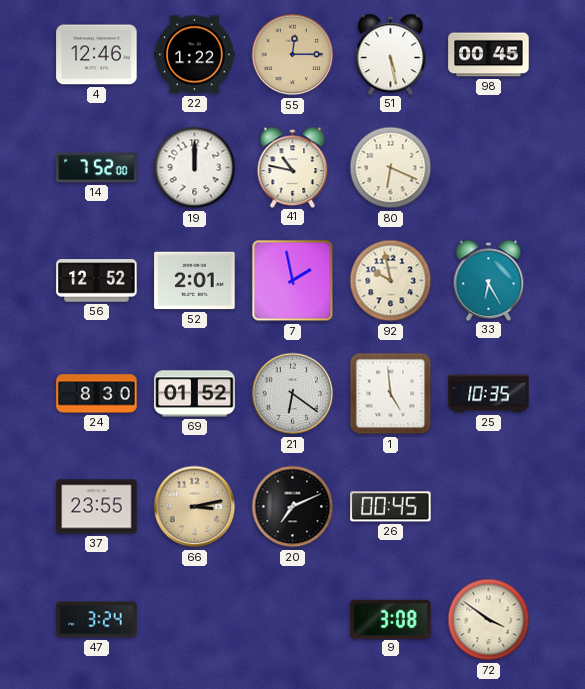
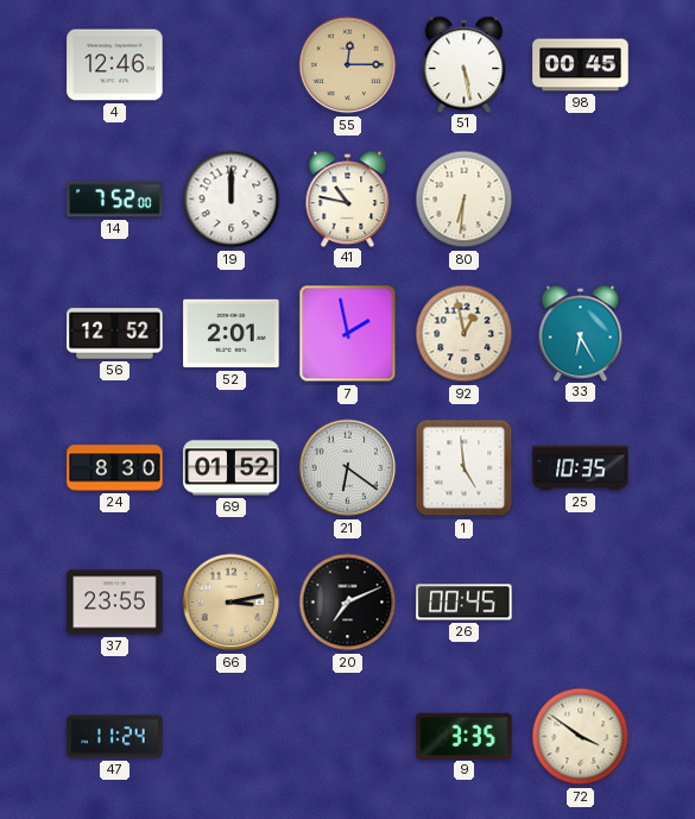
22: 1:22 -> none (195, 55)
80: 6:19 -> 6:31 (465, 200)
92: 9:58 -> 12:58 (465, 334)
47: 3:24 -> 11:24 (115, 737)
9: 3:08 -> 3:35 (465, 736)
